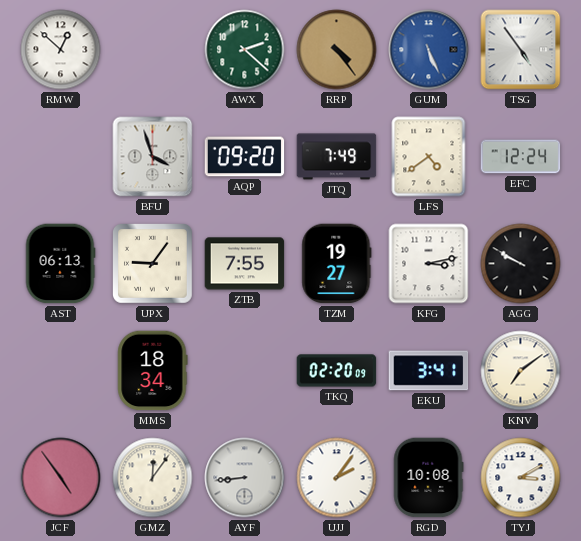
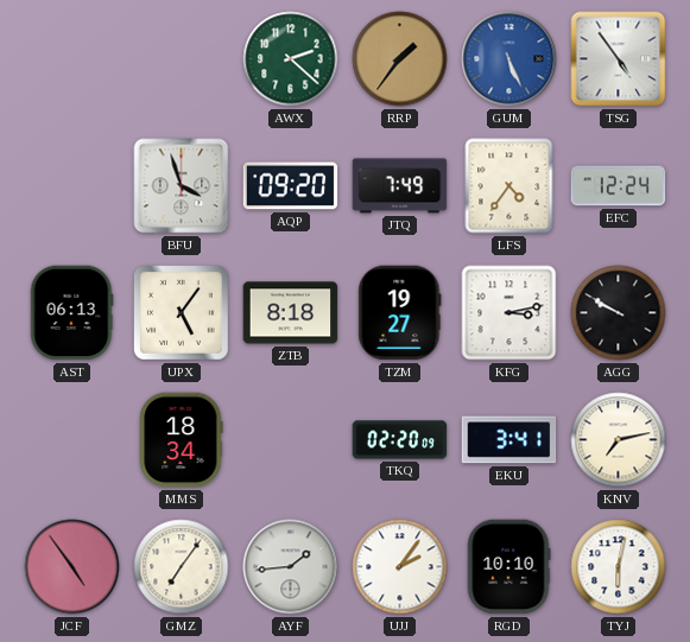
RMW: 12:52 -> none (61, 50)
RRP: 4:24 -> 1:36 (400, 59)
LFS: 4:39 -> 4:36 (509, 186)
UPX: 9:06 -> 5:06 (182, 313)
ZTB: 7:55 -> 8:18 (291, 313)
KNV: 7:09 -> 7:13 (619, 440)
GMZ: 12:06 -> 7:06 (182, 567)
AYF: 8:44 -> 1:44 (291, 567)
RGD: 10:08 -> 10:10 (509, 567)
TYJ: 3:10 -> 6:02 (619, 567)
